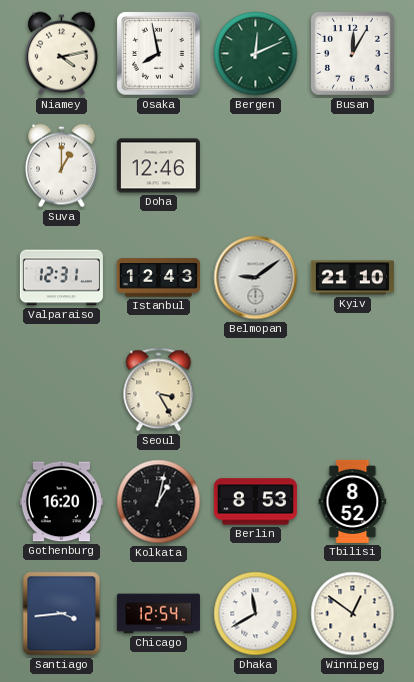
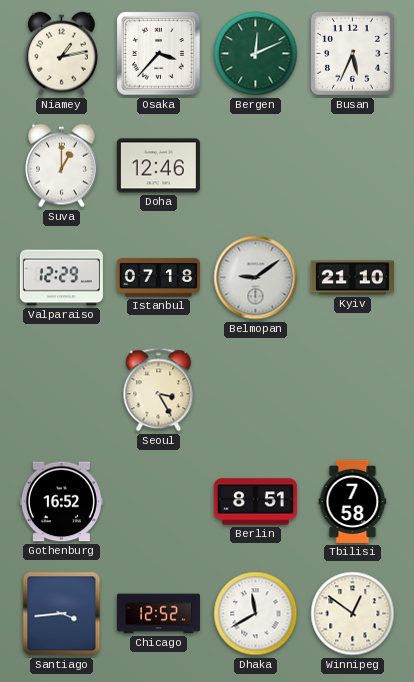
Niamey: 4:13 -> 1:13 (61, 54)
Osaka: 7:58 -> 3:37 (159, 54)
Busan: 12:05 -> 5:34 (353, 54)
Valparaiso: 12:31 -> 12:29 (61, 278)
Istanbul: 12:43 -> 07:18 (158, 278)
Gothenburg: 16:20 -> 16:52 (61, 502)
Kolkata: 1:02 -> none (159, 502)
Berlin: 8:53 -> 8:51 (255, 502)
Tbilisi: 8:52 -> 7:58 (353, 501)
Chicago: 12:54 -> 12:52 (158, 614)
